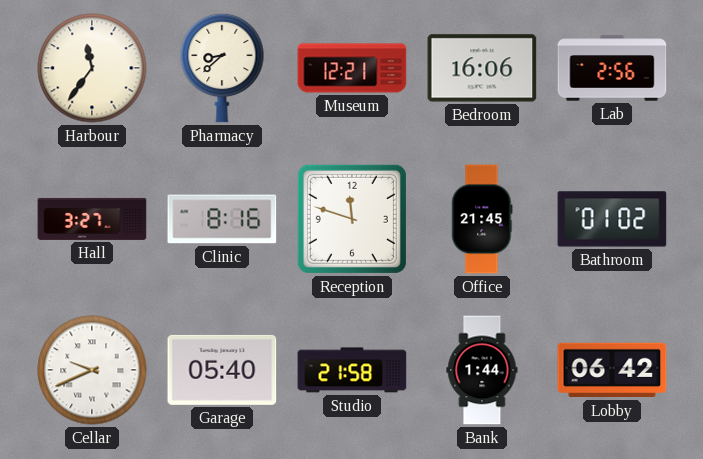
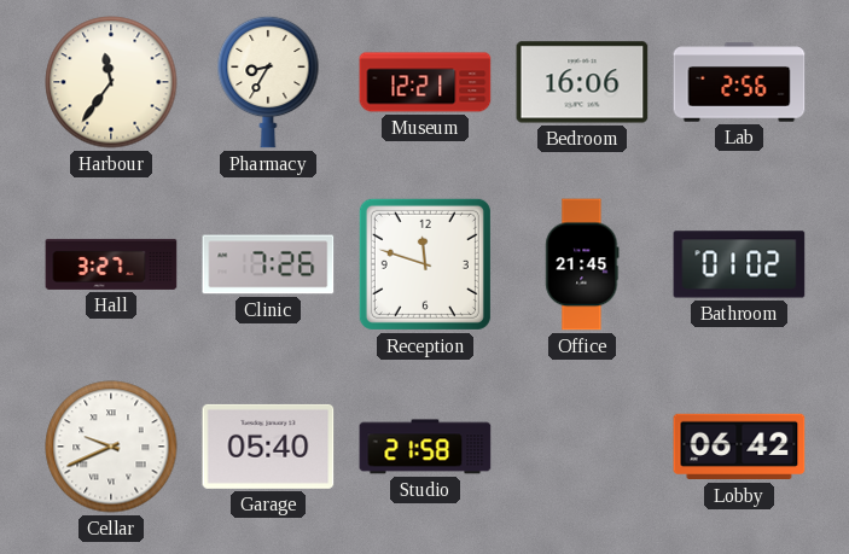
Pharmacy: 8:38 -> 8:35 (268, 82)
Clinic: 8:16 -> 7:26 (268, 264)
Bank: 1:44 -> none (482, 370)
